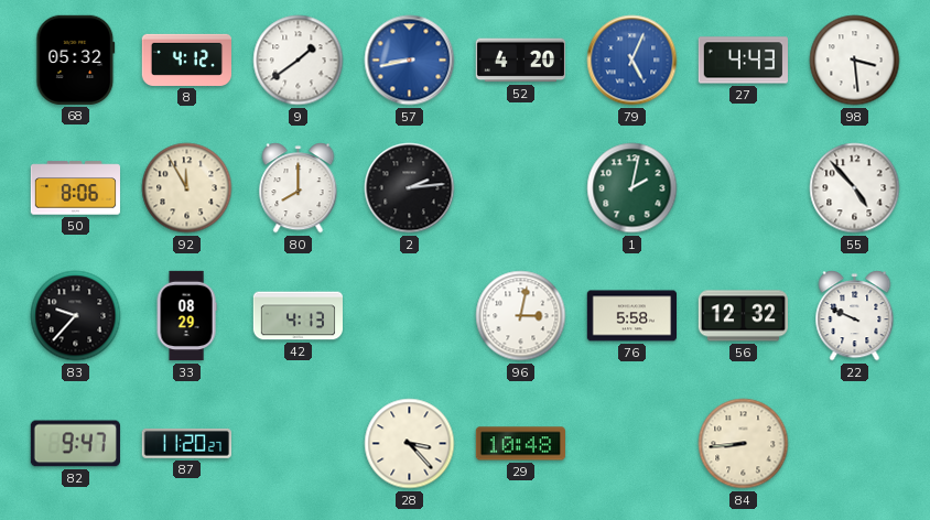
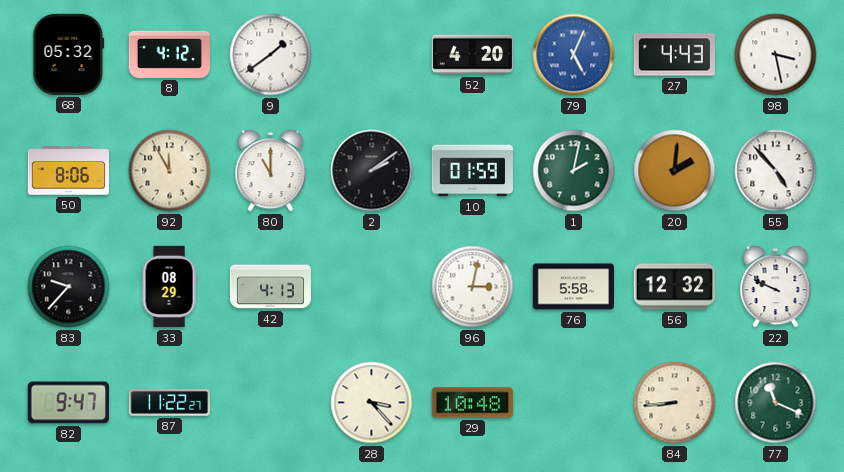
57: 8:43 -> none (410, 61)
98: 3:29 -> 3:28 (776, 55)
80: 8:00 -> 11:00 (271, 171)
2: 2:14 -> 2:09 (372, 171)
10: none -> 01:59 (472, 171)
20: none -> 2:01 (675, 171)
87: 11:20 -> 11:22 (169, 402)
77: none -> 11:19 (776, 403)
